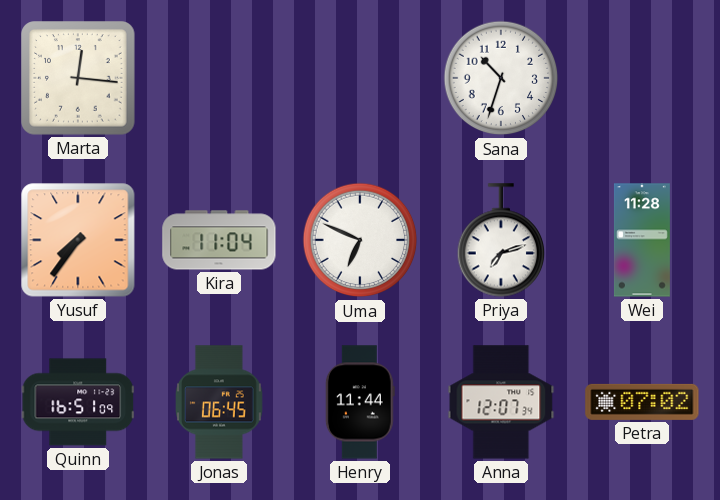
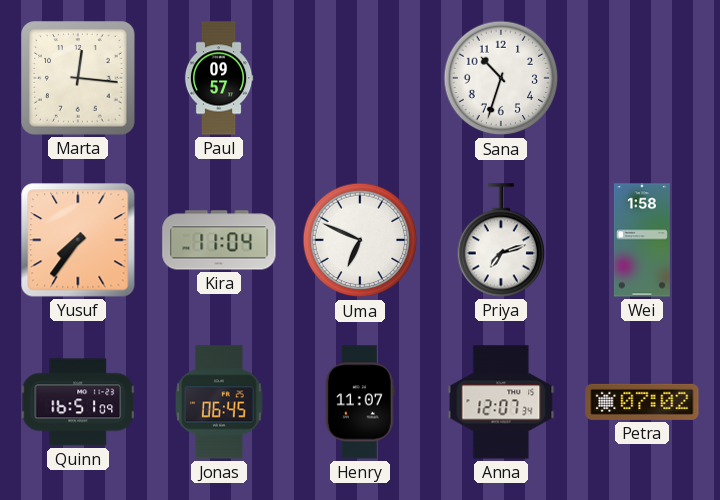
Paul: none -> 09:57 (219, 78)
Wei: 11:28 -> 1:58 (642, 240)
Henry: 11:44 -> 11:07 (360, 402)
